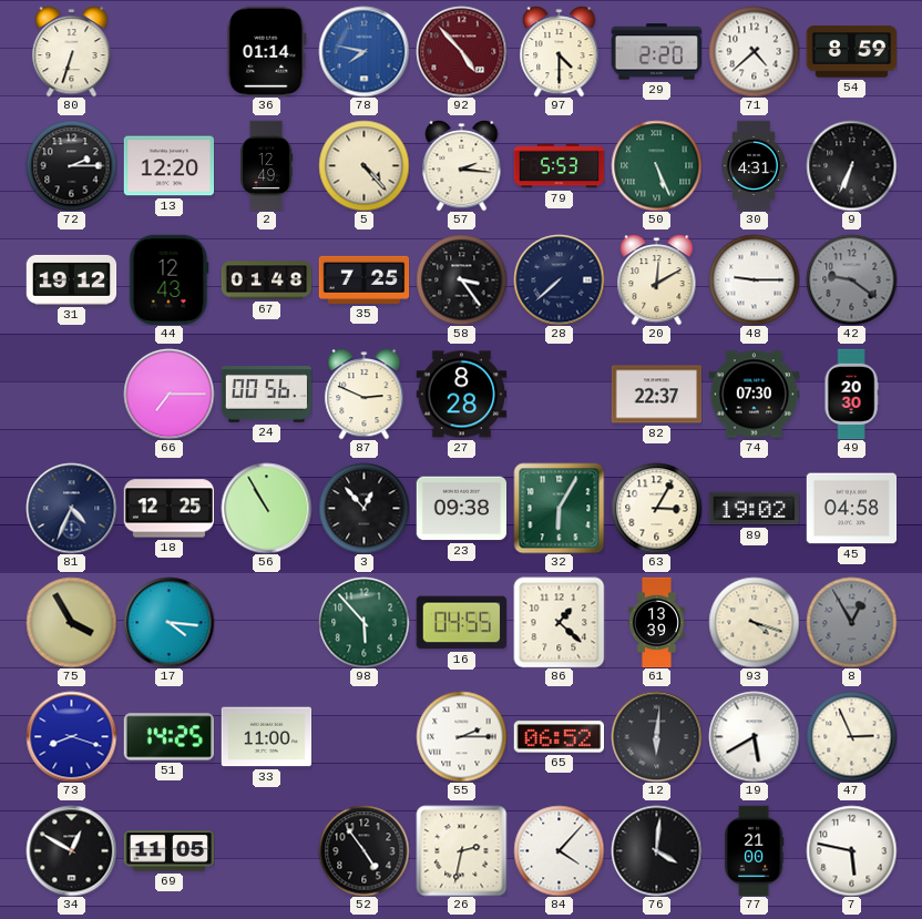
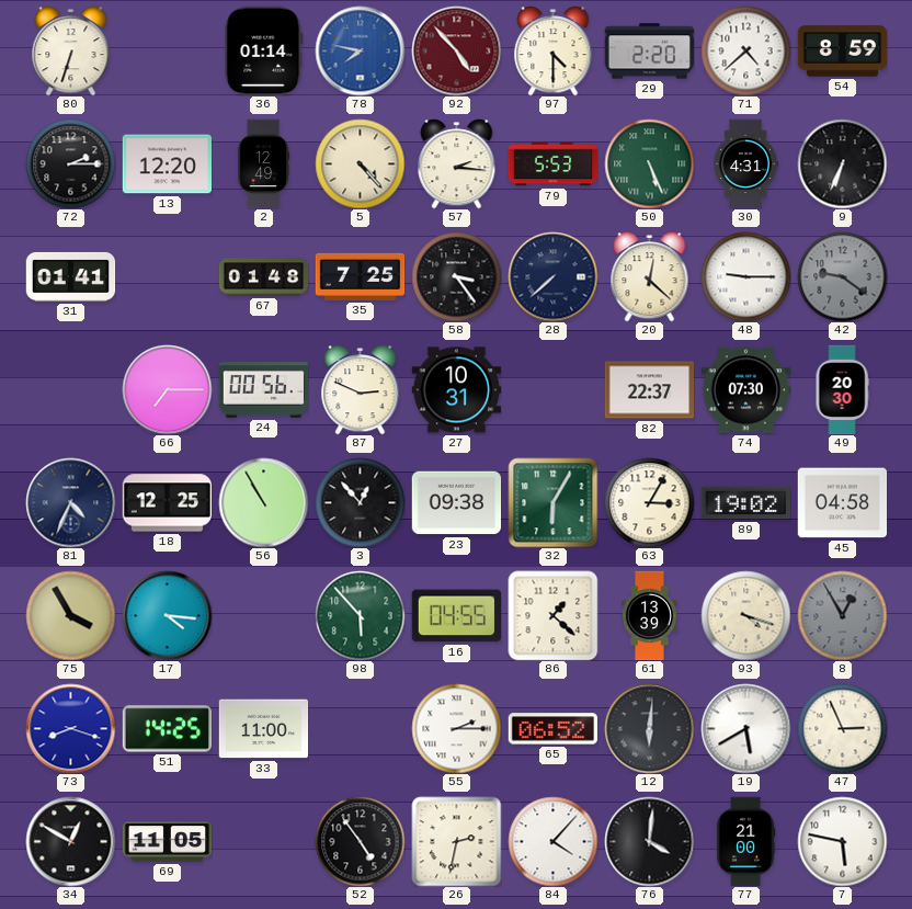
31: 19:12 -> 01:41 (70, 276)
44: 12:43 -> none (168, 279)
20: 12:10 -> 12:22 (650, 276)
27: 8:28 -> 10:31 (456, 390)
